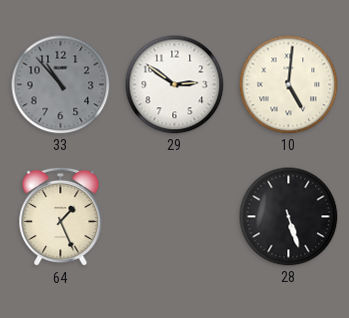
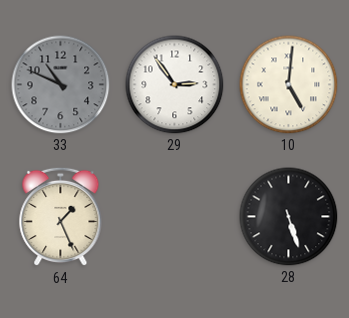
33: 10:53 -> 10:49 (61, 85)
29: 2:51 -> 2:54 (175, 85)
